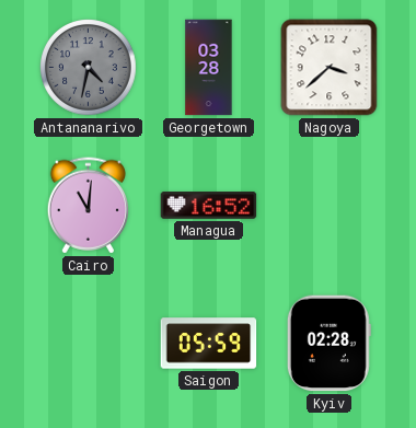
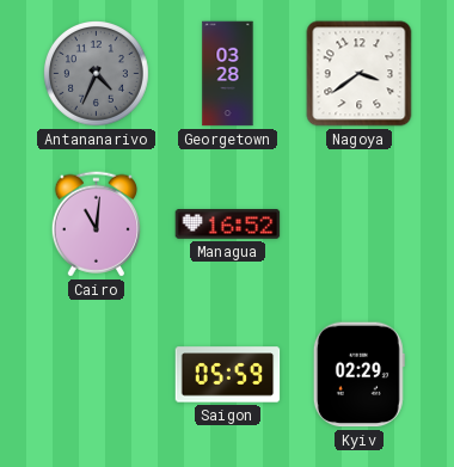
Antananarivo: 4:32 -> 4:34 (97, 74)
Nagoya: 3:38 -> 3:39 (360, 74)
Kyiv: 02:28 -> 02:29 (358, 375)
